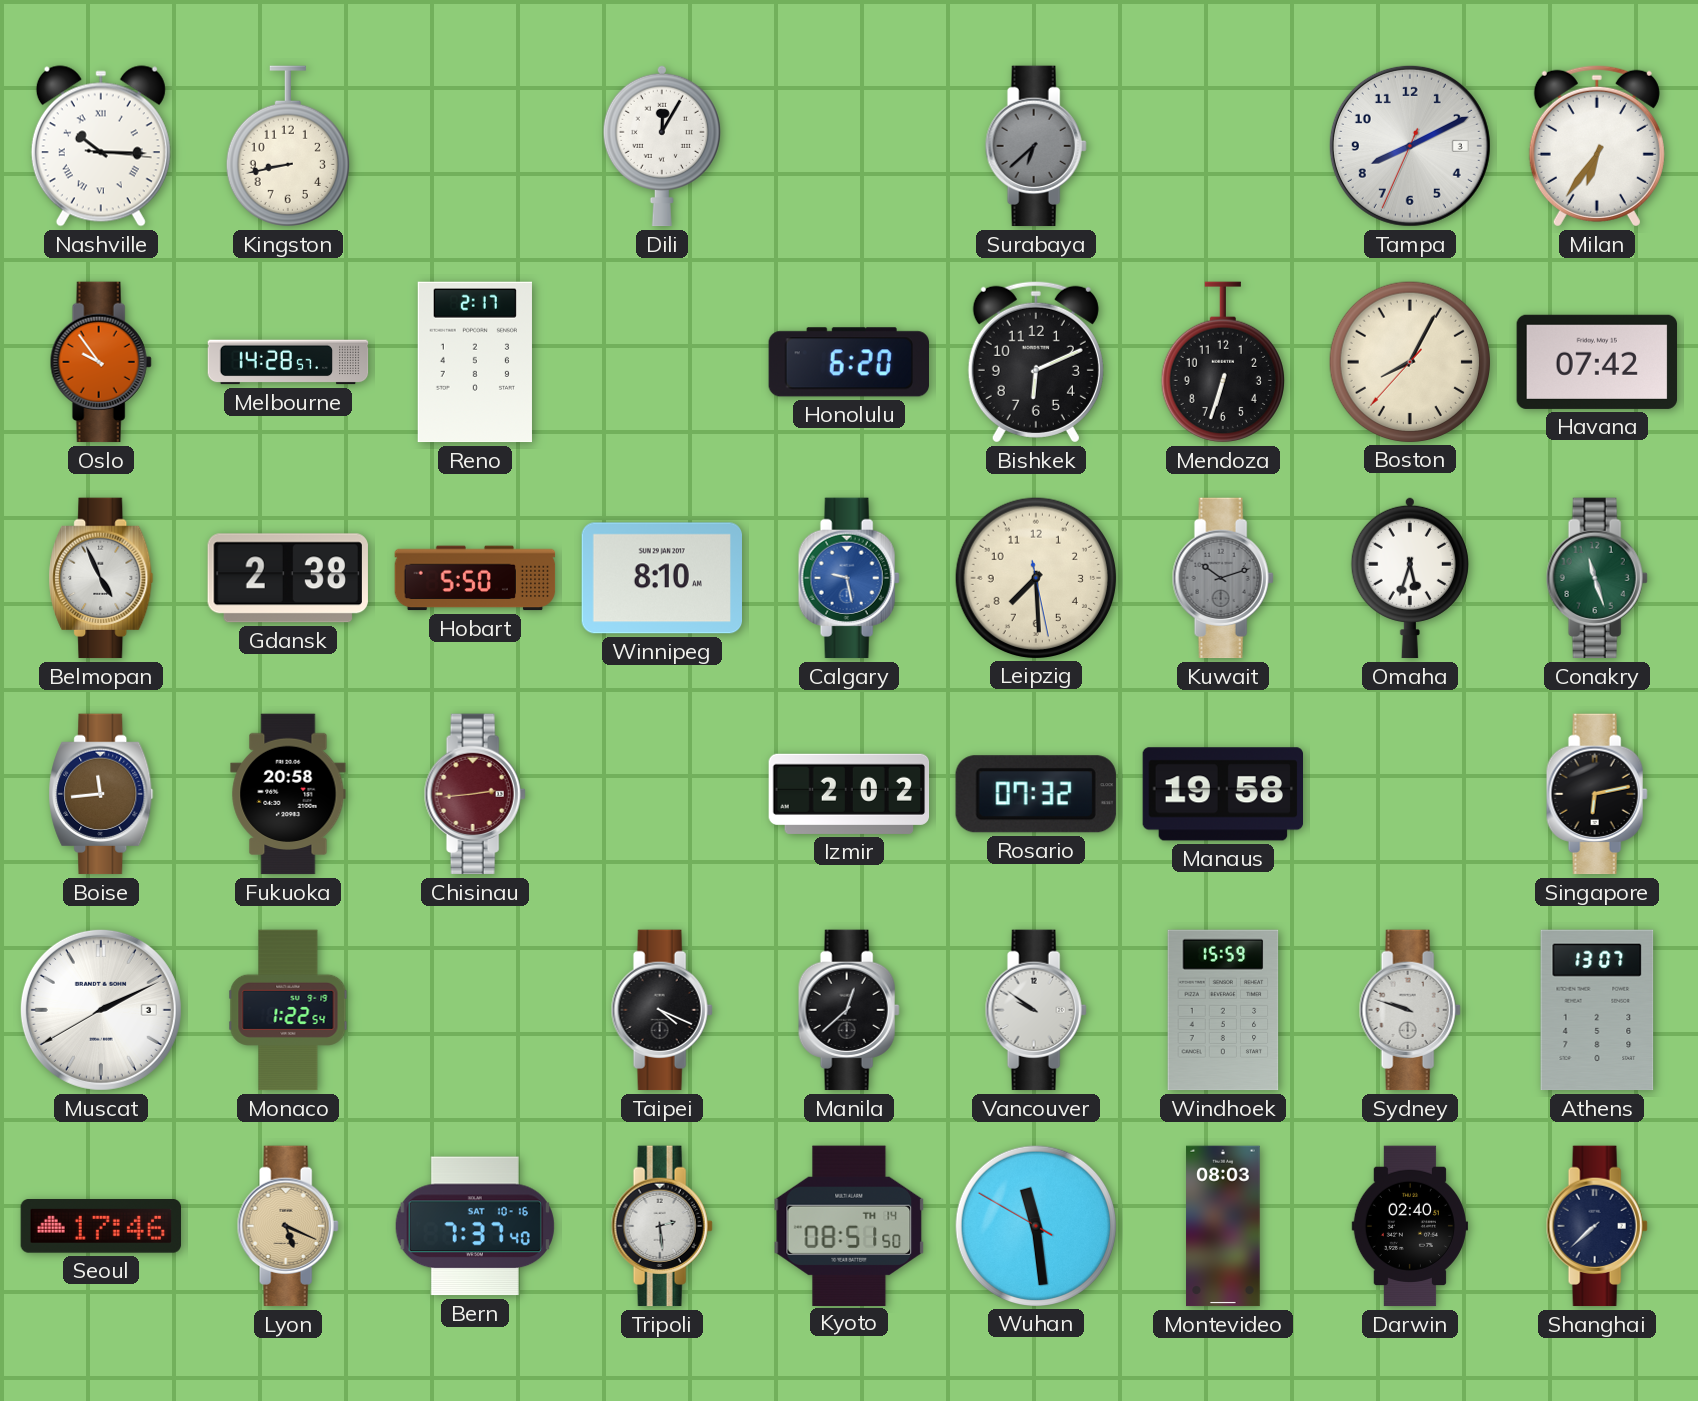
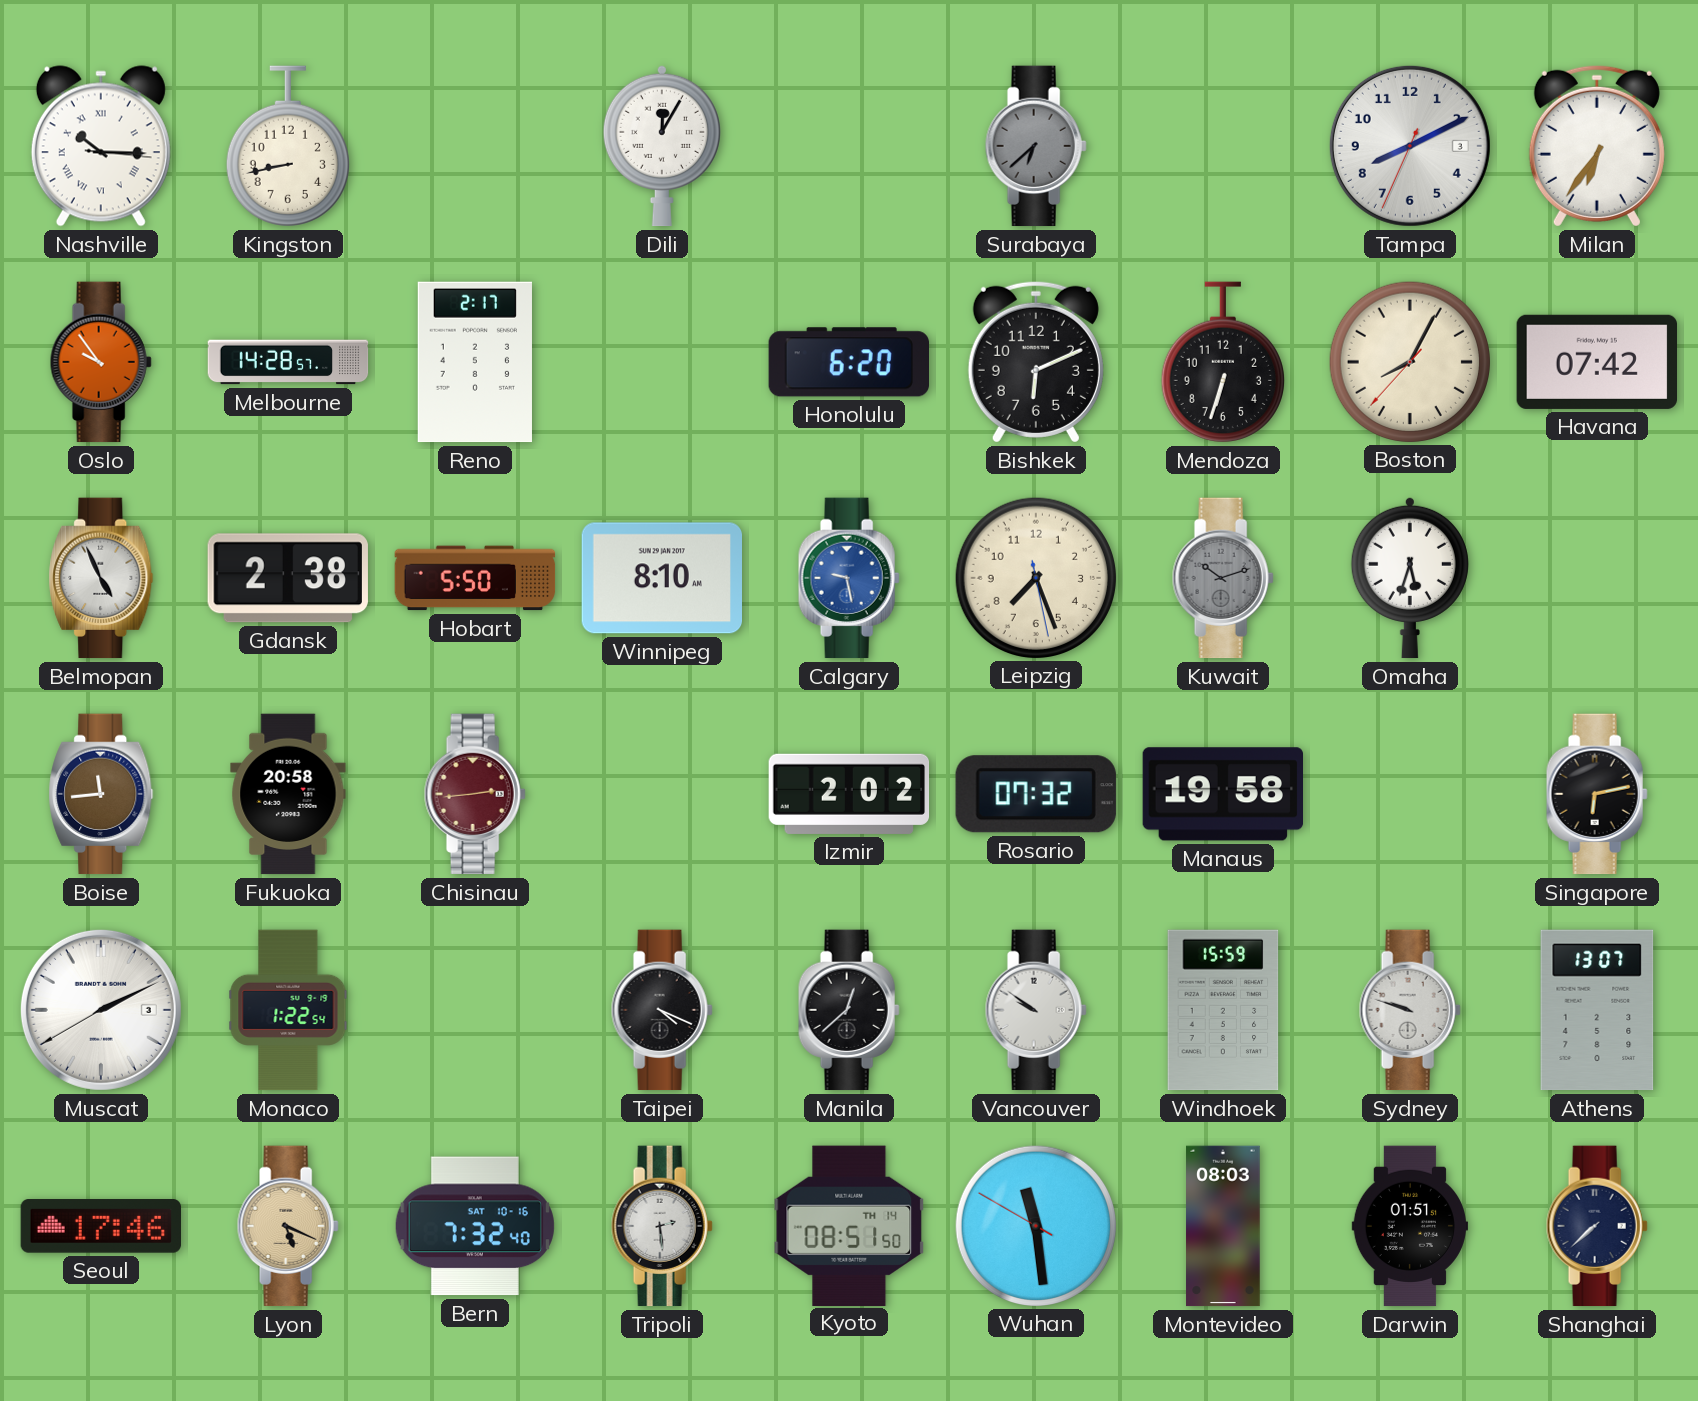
Leipzig: 7:29 -> 7:26 (1035, 577)
Conakry: 11:27 -> none (1597, 578)
Bern: 7:37 -> 7:32 (475, 1226)
Darwin: 02:40 -> 01:51 (1409, 1226)
